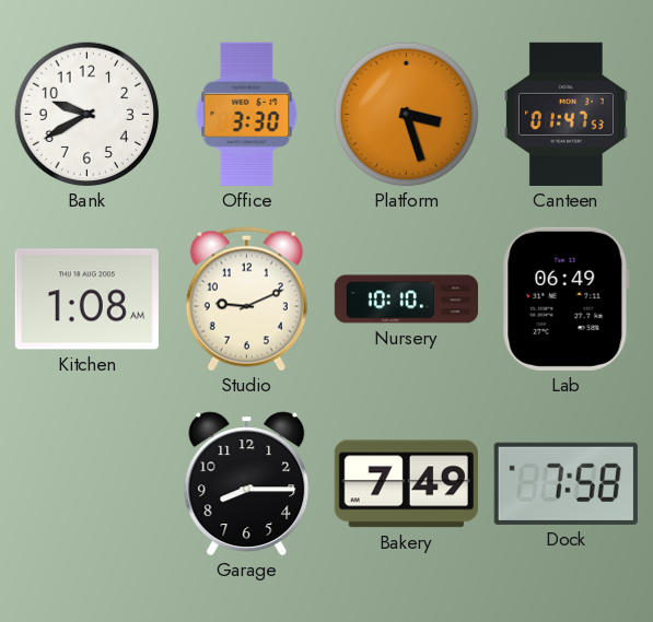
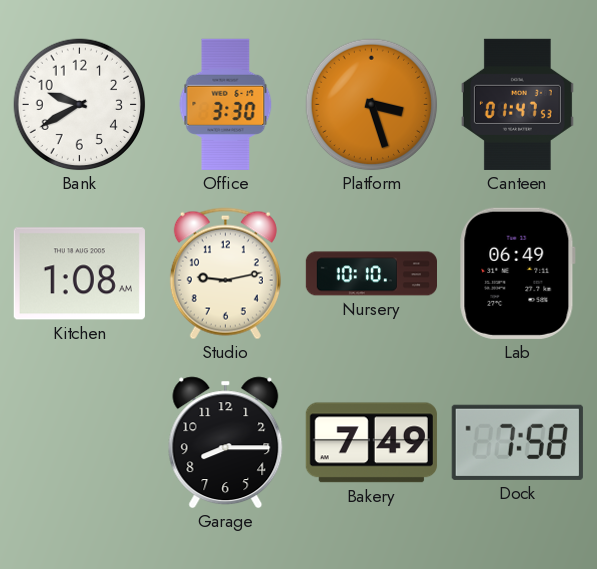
Studio: 9:11 -> 9:13 (225, 274)
